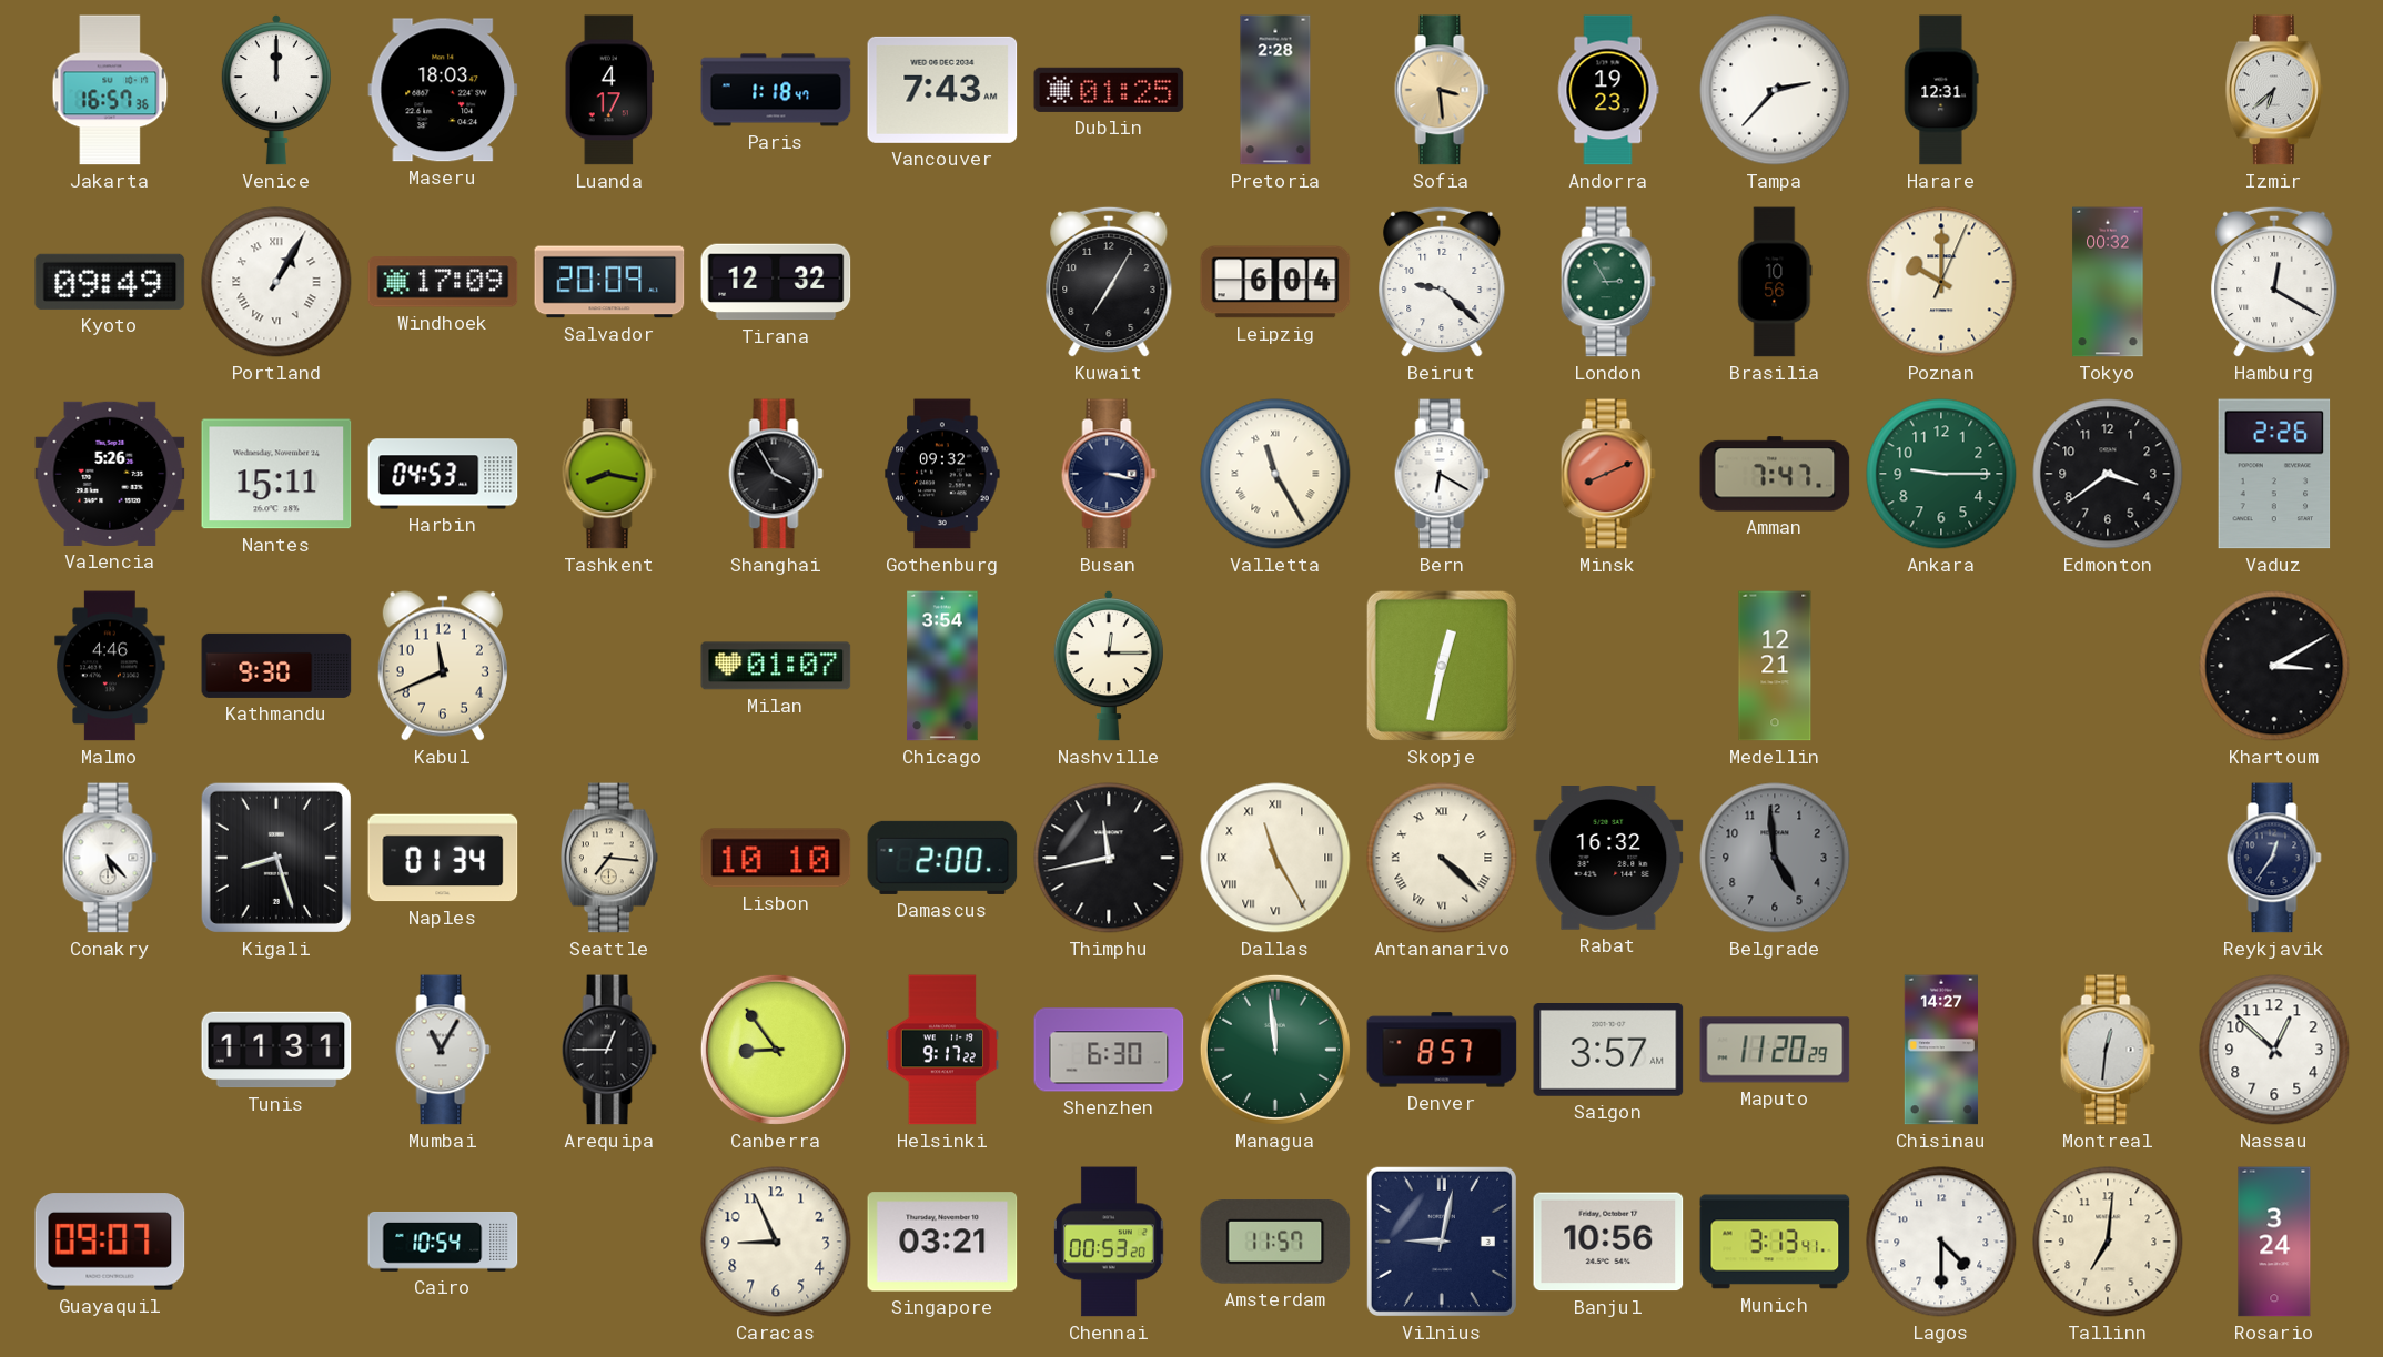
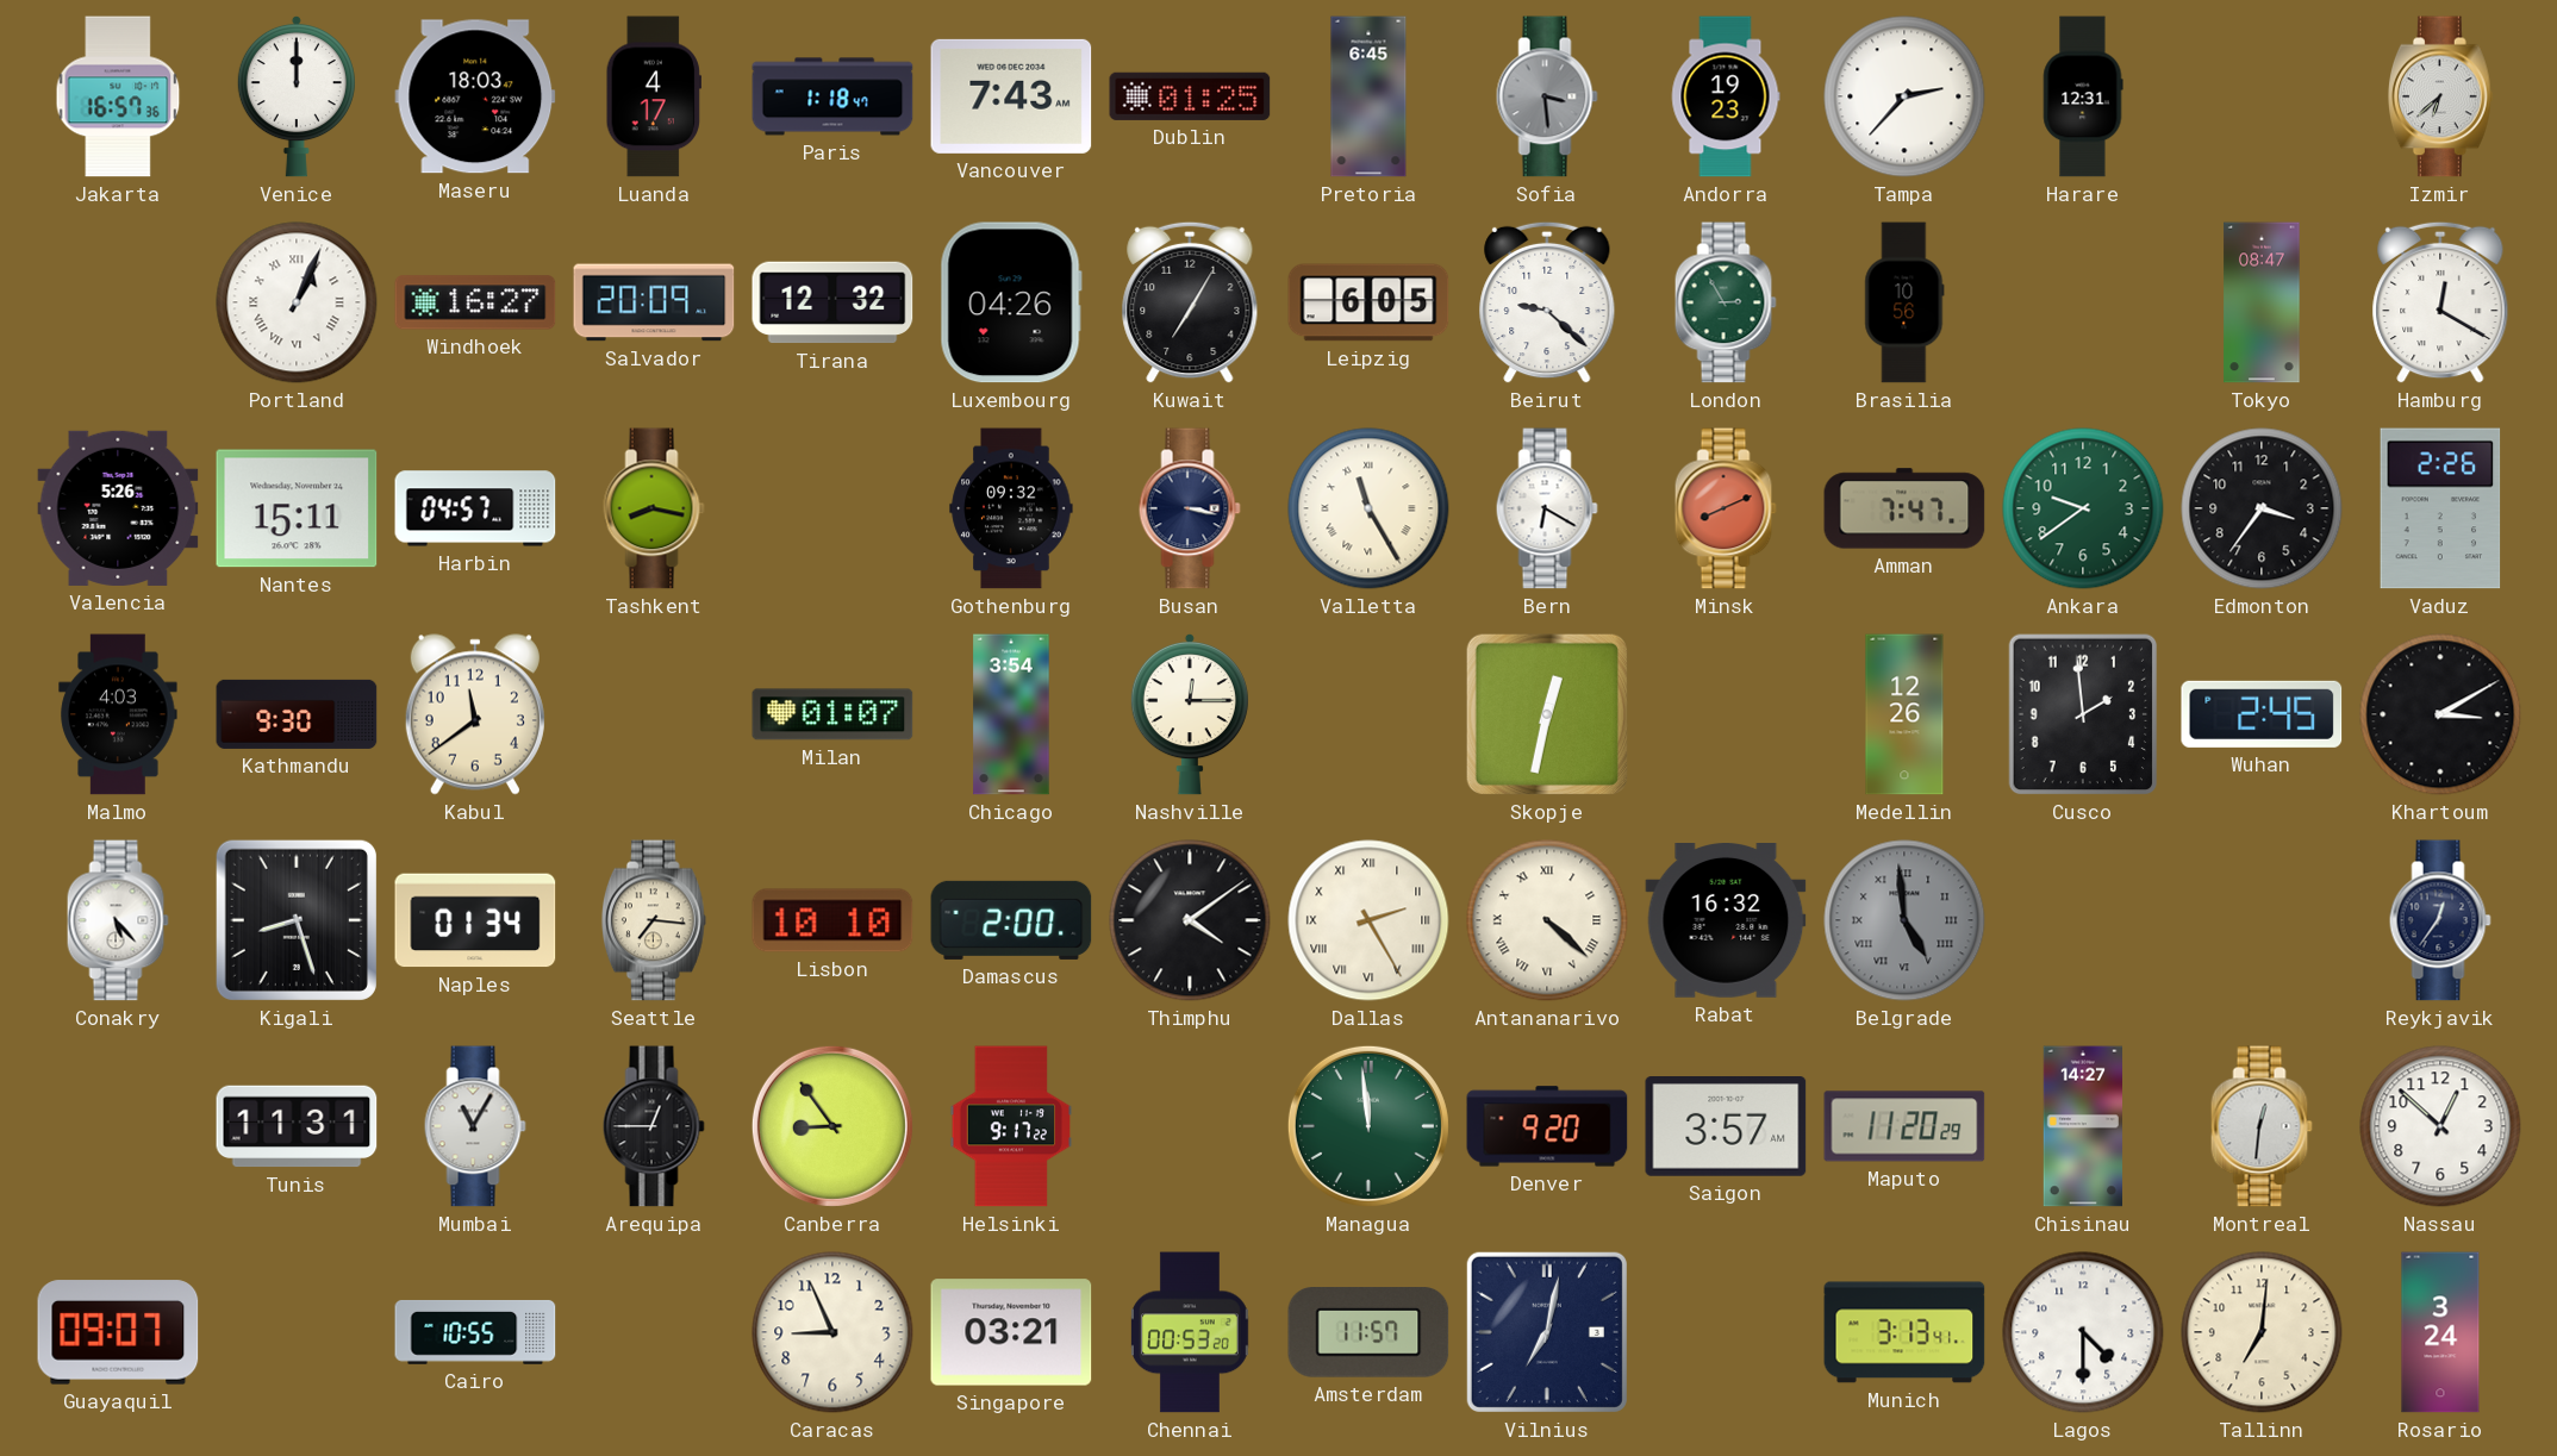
Pretoria: 2:28 -> 6:45 (1368, 96)
Sofia dial: champagne -> grey (1547, 96)
Kyoto: 09:49 -> none (110, 282)
Portland: 1:05 -> 1:04 (297, 302)
Windhoek: 17:09 -> 16:27 (475, 302)
Luxembourg: none -> 04:26 (1011, 302)
Leipzig: 6:04 -> 6:05 (1368, 302)
Poznan: 10:00 -> none (1941, 282)
Tokyo: 00:32 -> 08:47 (2262, 302)
Harbin: 04:53 -> 04:57 (475, 508)
Shanghai: 3:55 -> none (776, 474)
Ankara: 9:15 -> 9:39 (2083, 508)
Edmonton: 3:39 -> 3:36 (2262, 508)
Malmo: 4:46 -> 4:03 (118, 714)
Kabul: 11:41 -> 11:39 (475, 714)
Medellin: 12:21 -> 12:26 (1904, 714)
Cusco: none -> 1:59 (2083, 714)
Wuhan: none -> 2:45 (2262, 714)
Thimphu: 11:43 -> 4:09 (1190, 920)
Dallas: 11:25 -> 2:25 (1368, 920)
Belgrade numerals: Arabic -> Roman (1904, 920)
Shenzhen: 6:30 -> none (1109, 1050)
Denver: 8:57 -> 9:20 (1547, 1126)
Cairo: 10:54 -> 10:55 (475, 1332)
Vilnius: 9:02 -> 7:02 (1547, 1332)
Banjul: 10:56 -> none (1608, 1242)
